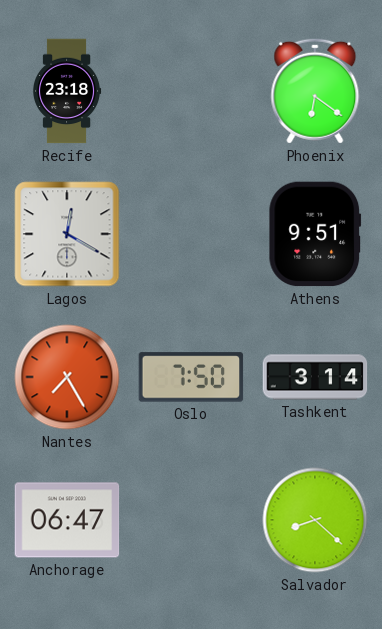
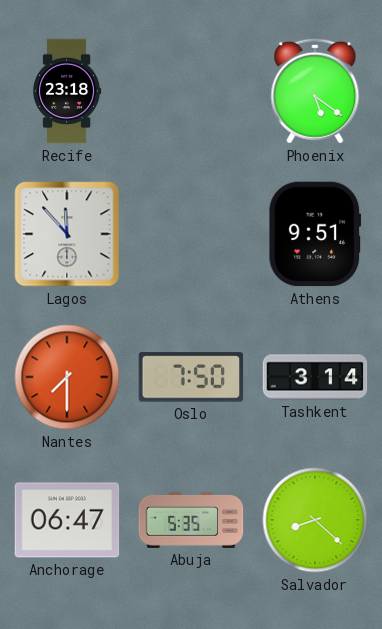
Phoenix: 6:21 -> 5:21 (315, 91)
Lagos: 12:20 -> 11:53 (67, 234)
Nantes: 7:25 -> 7:30 (67, 377)
Abuja: none -> 5:35 (191, 520)
